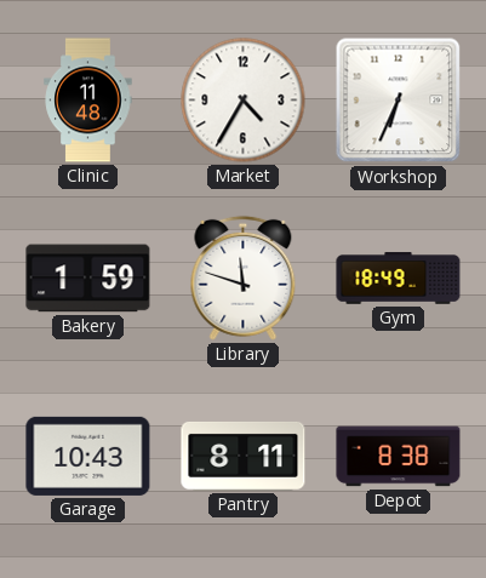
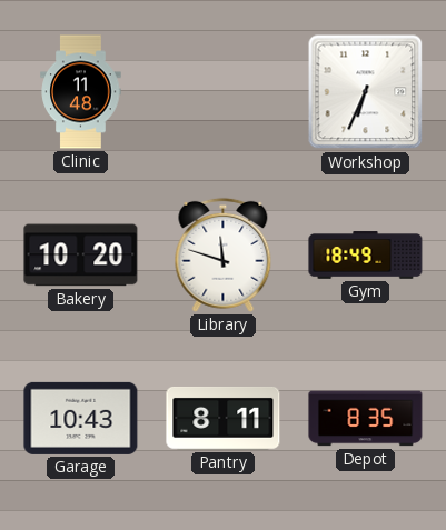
Market: 4:35 -> none (244, 101)
Bakery: 1:59 -> 10:20 (81, 256)
Depot: 8:38 -> 8:35 (366, 419)
